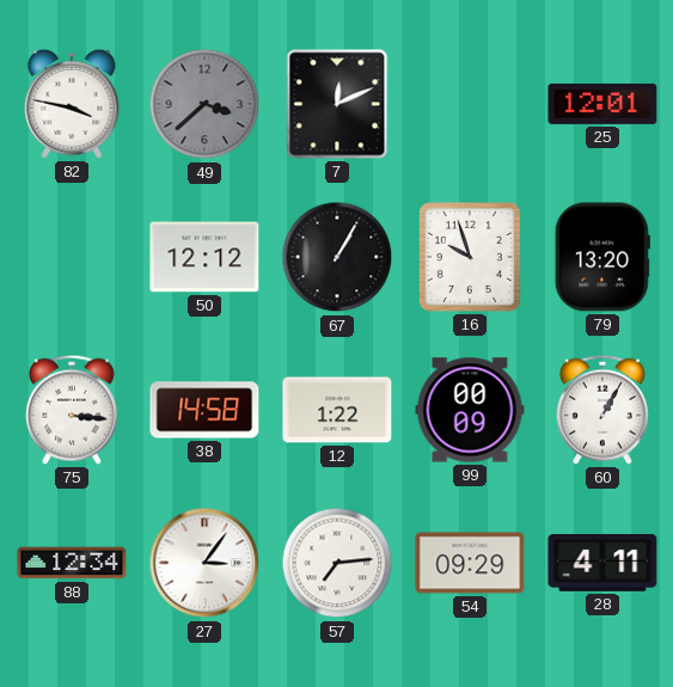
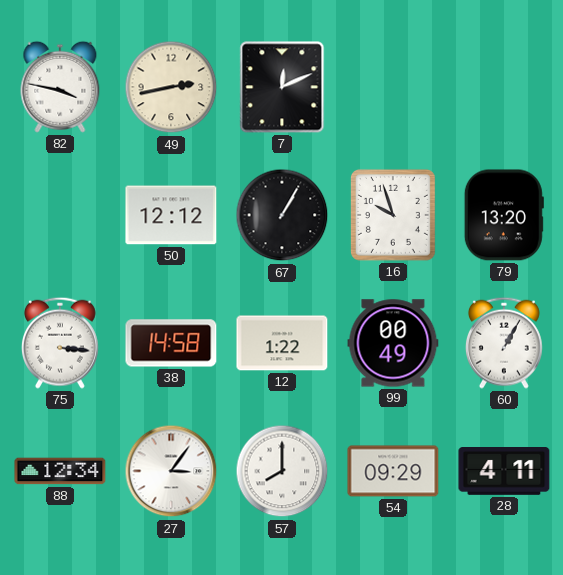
49: 3:38 -> 2:43 (171, 87)
49 dial: grey -> cream (171, 87)
25: 12:01 -> none (602, 104)
99: 00:09 -> 00:49 (393, 343)
57: 7:14 -> 8:00 (282, 471)
